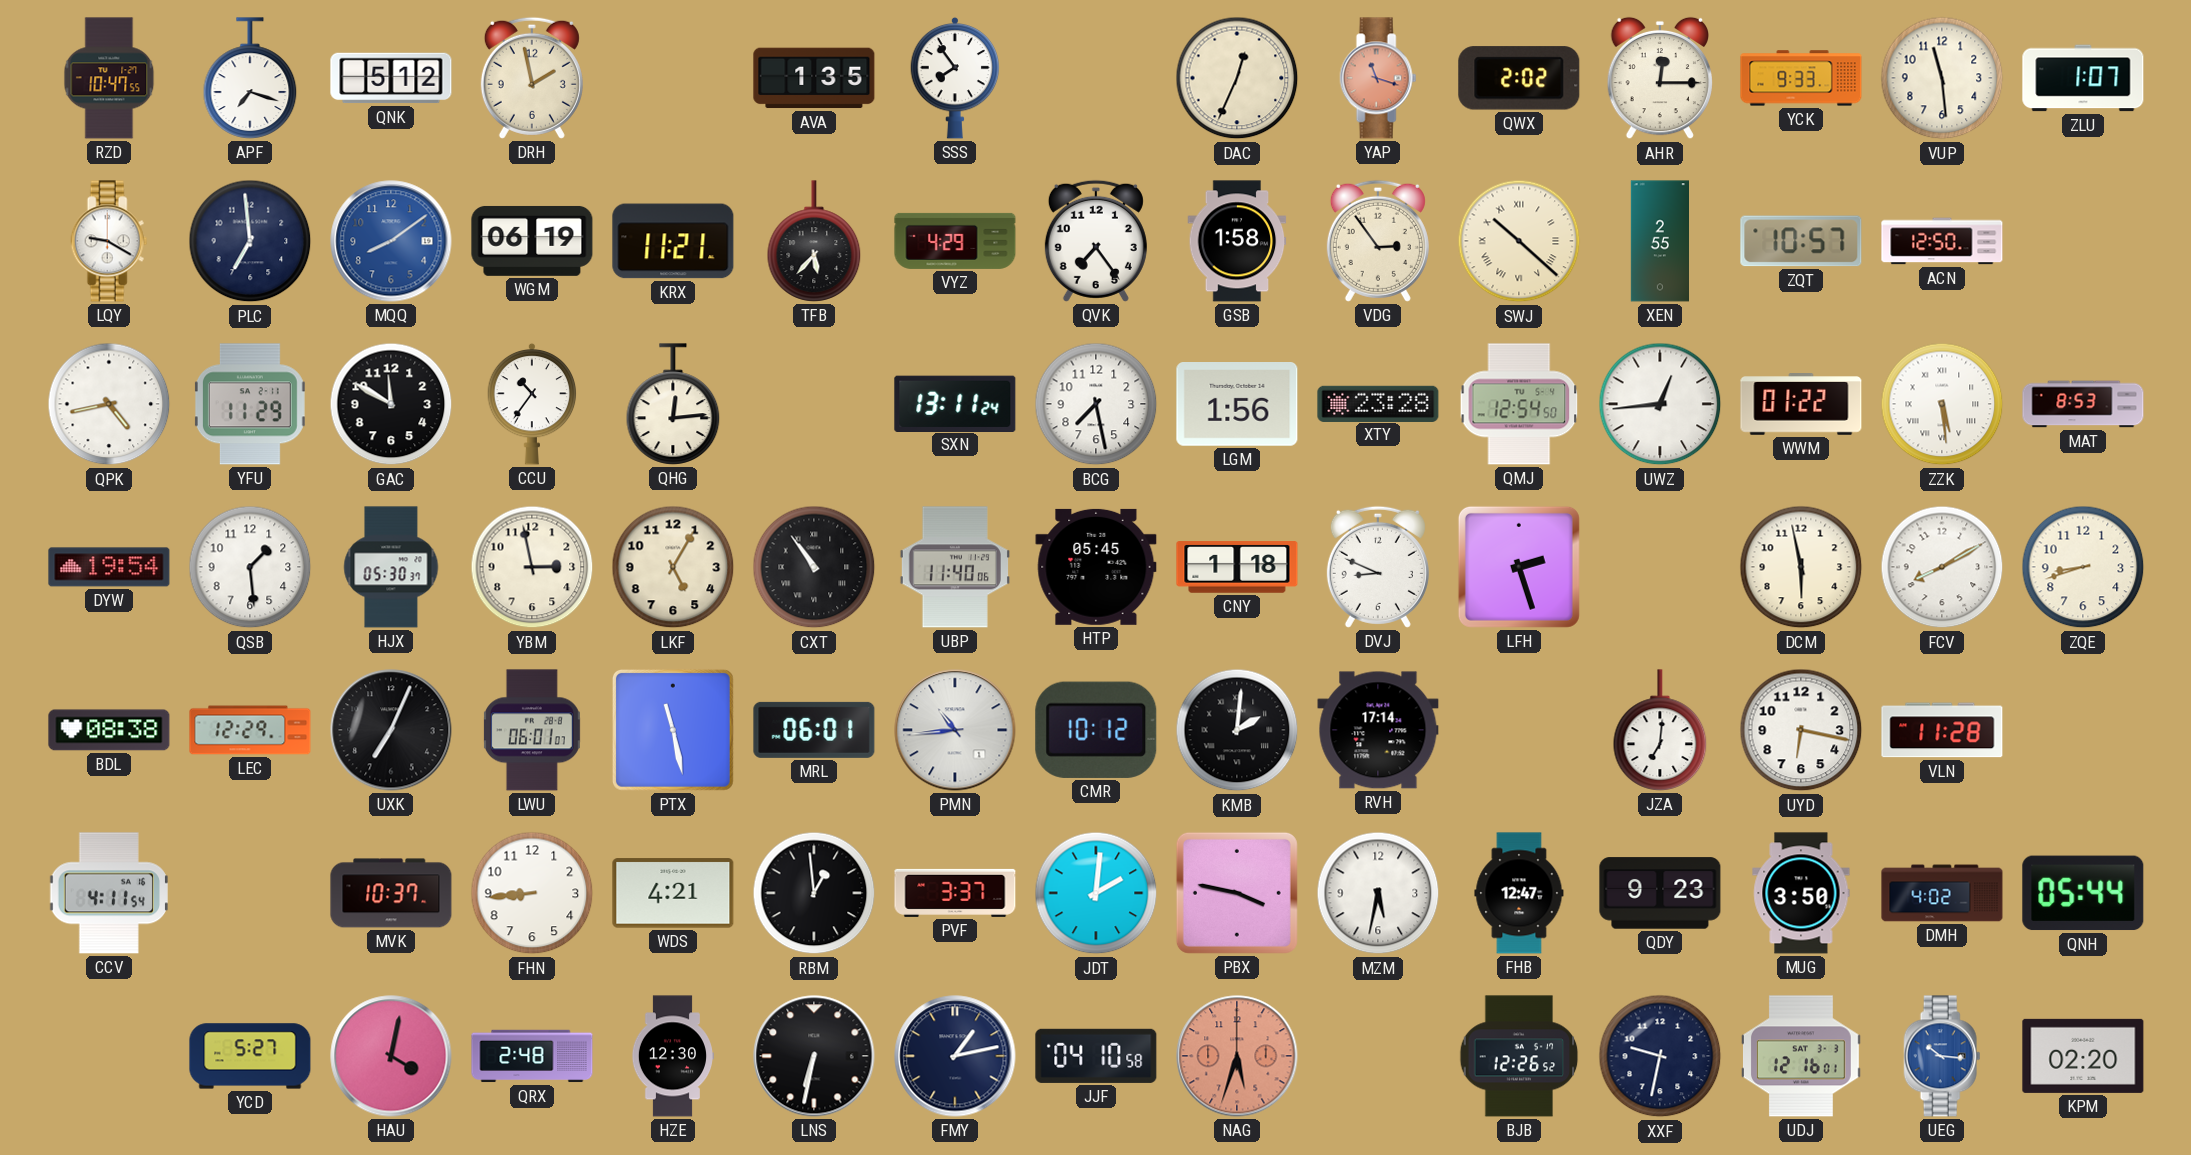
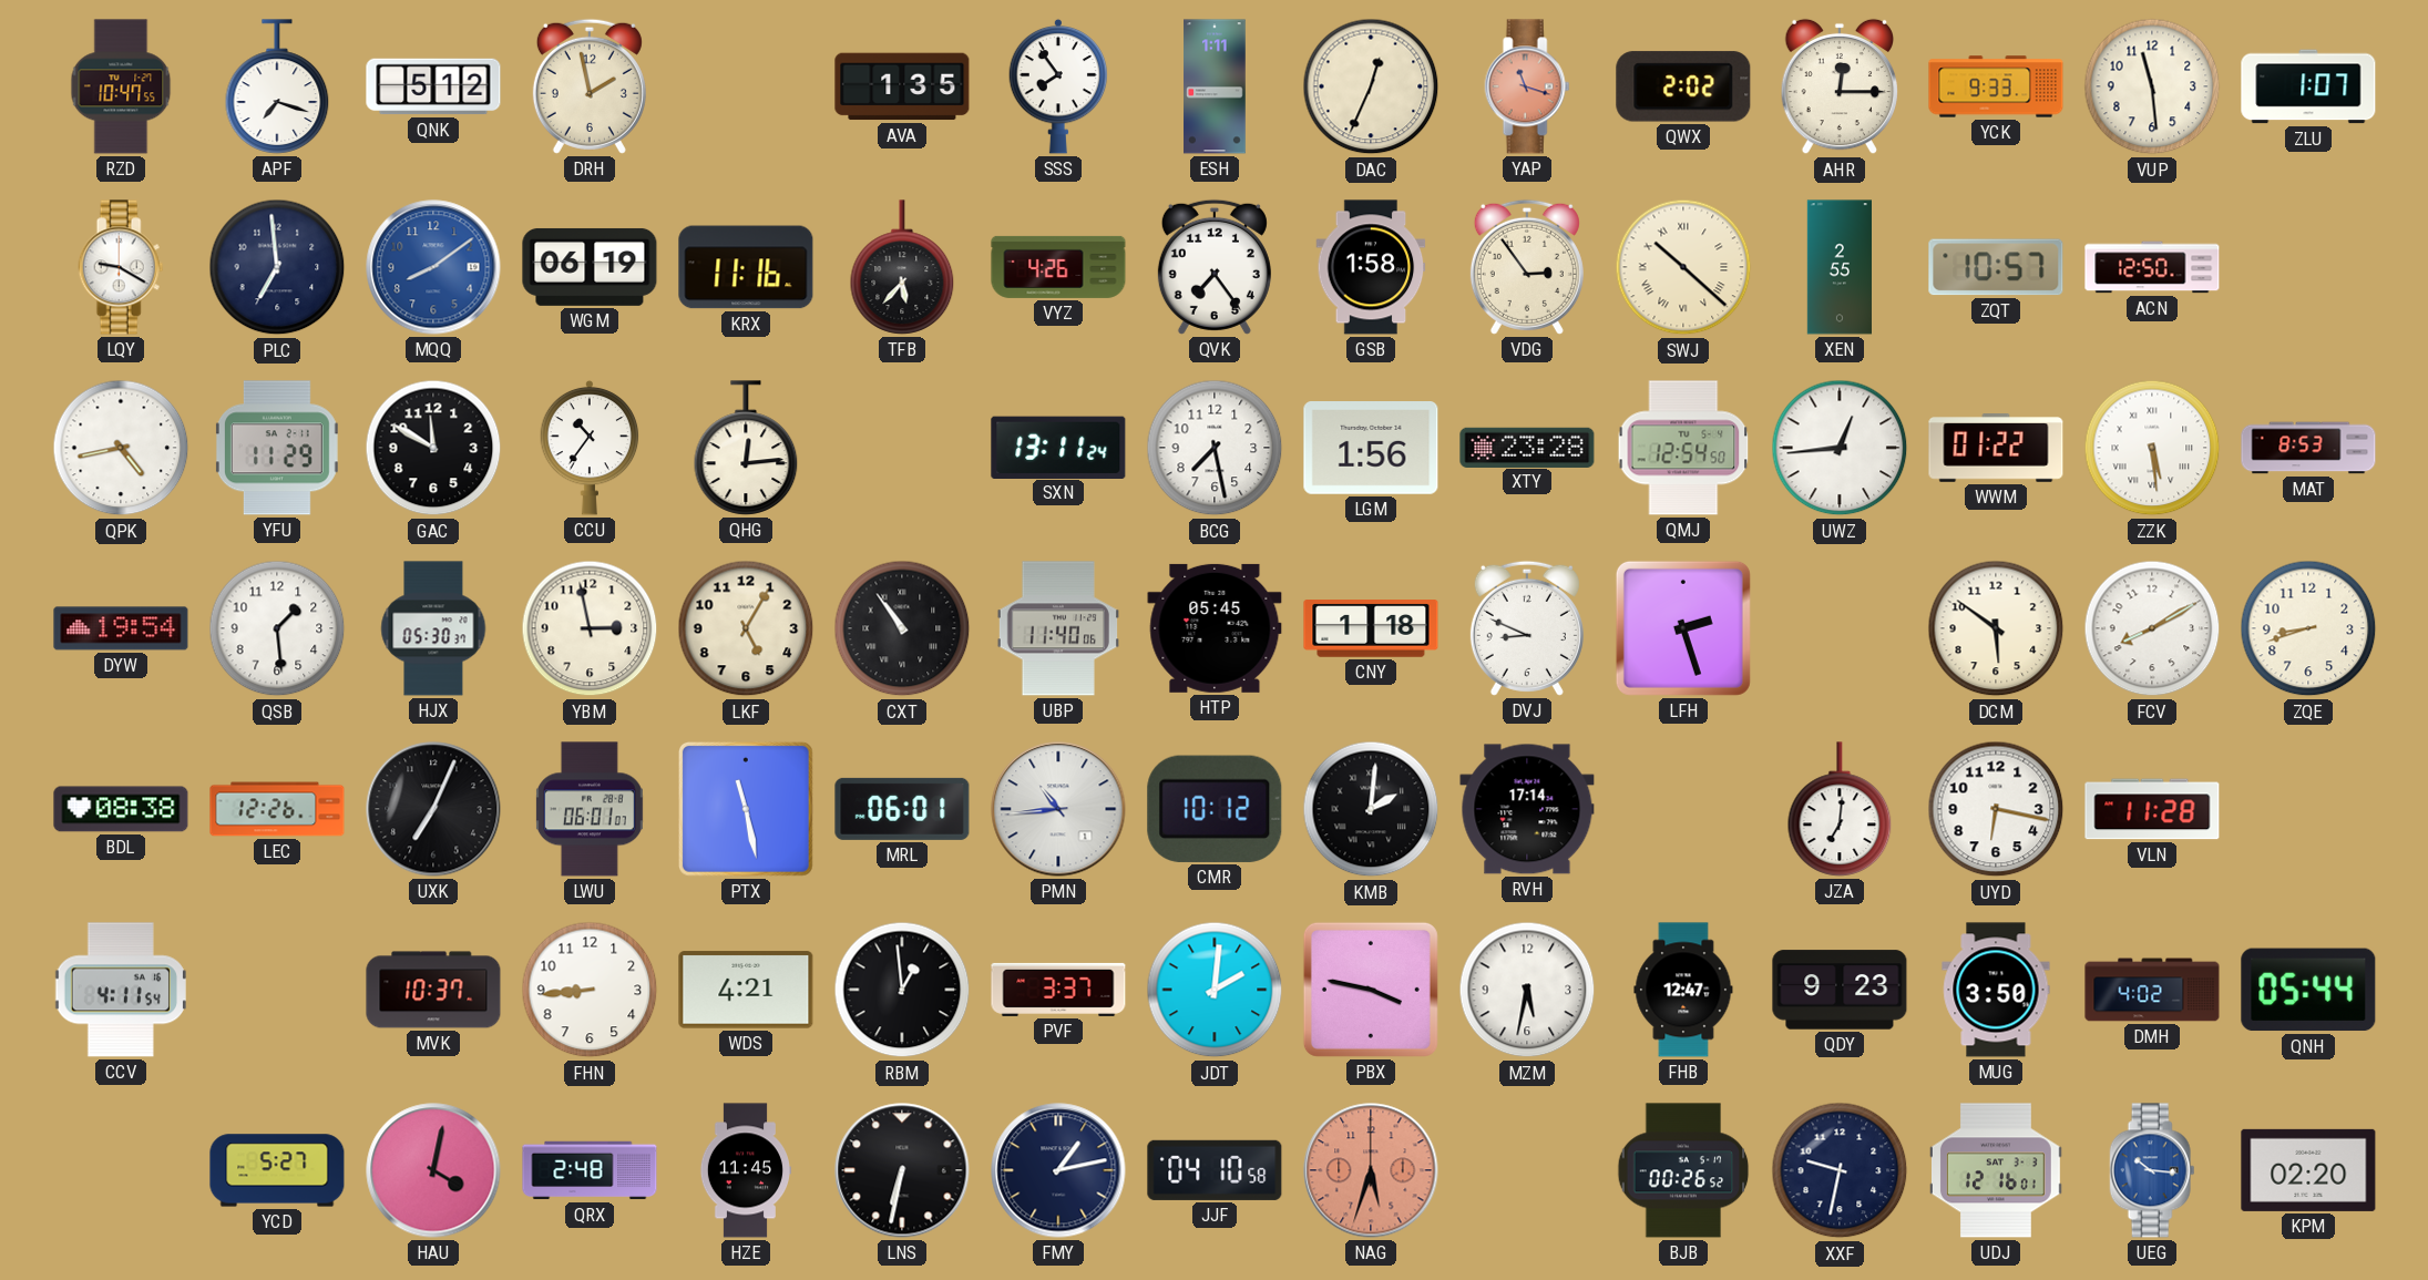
ESH: none -> 1:11 (1215, 86)
KRX: 11:21 -> 11:16 (746, 267)
VYZ: 4:29 -> 4:26 (1058, 267)
DCM: 5:58 -> 5:51 (1996, 628)
LEC: 12:29 -> 12:26 (277, 809)
HZE: 12:30 -> 11:45 (745, 1170)
BJB: 12:26 -> 00:26 (1683, 1170)
